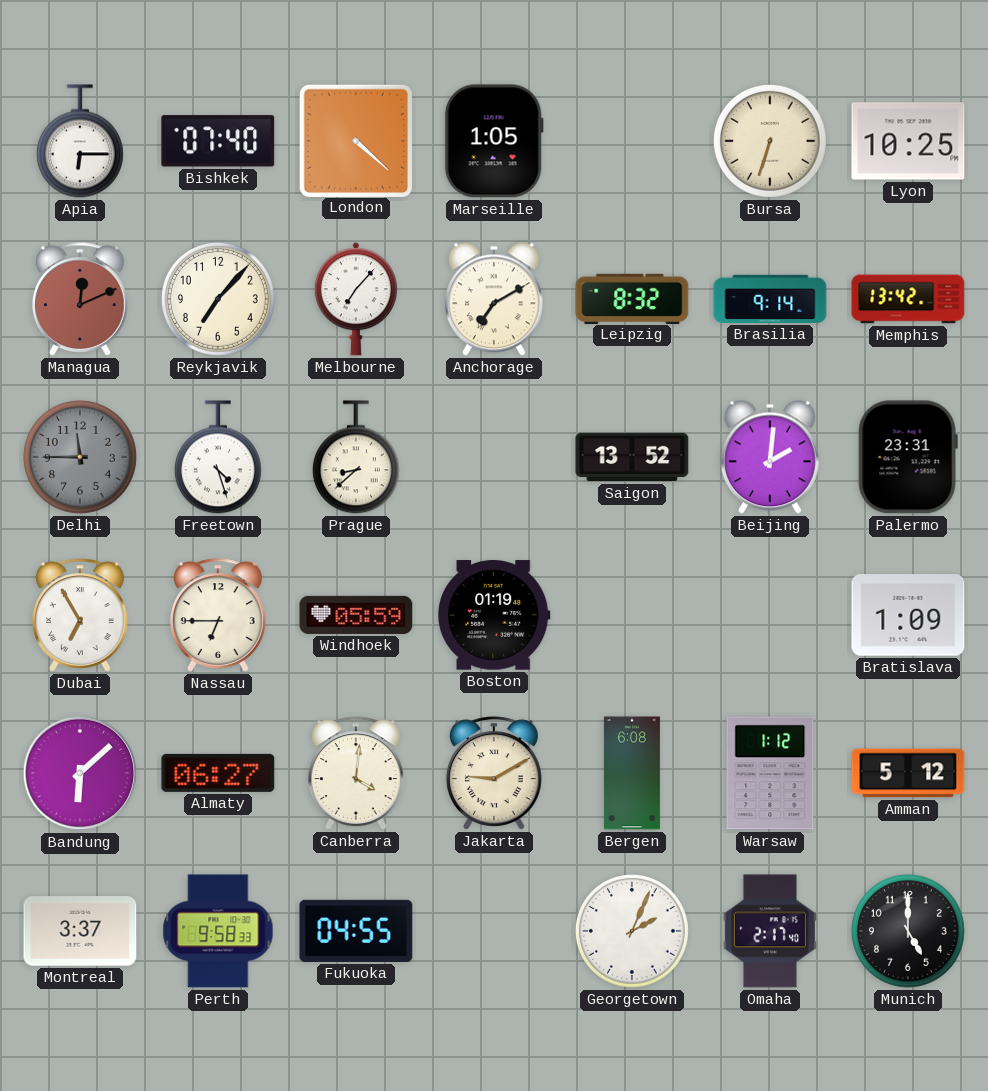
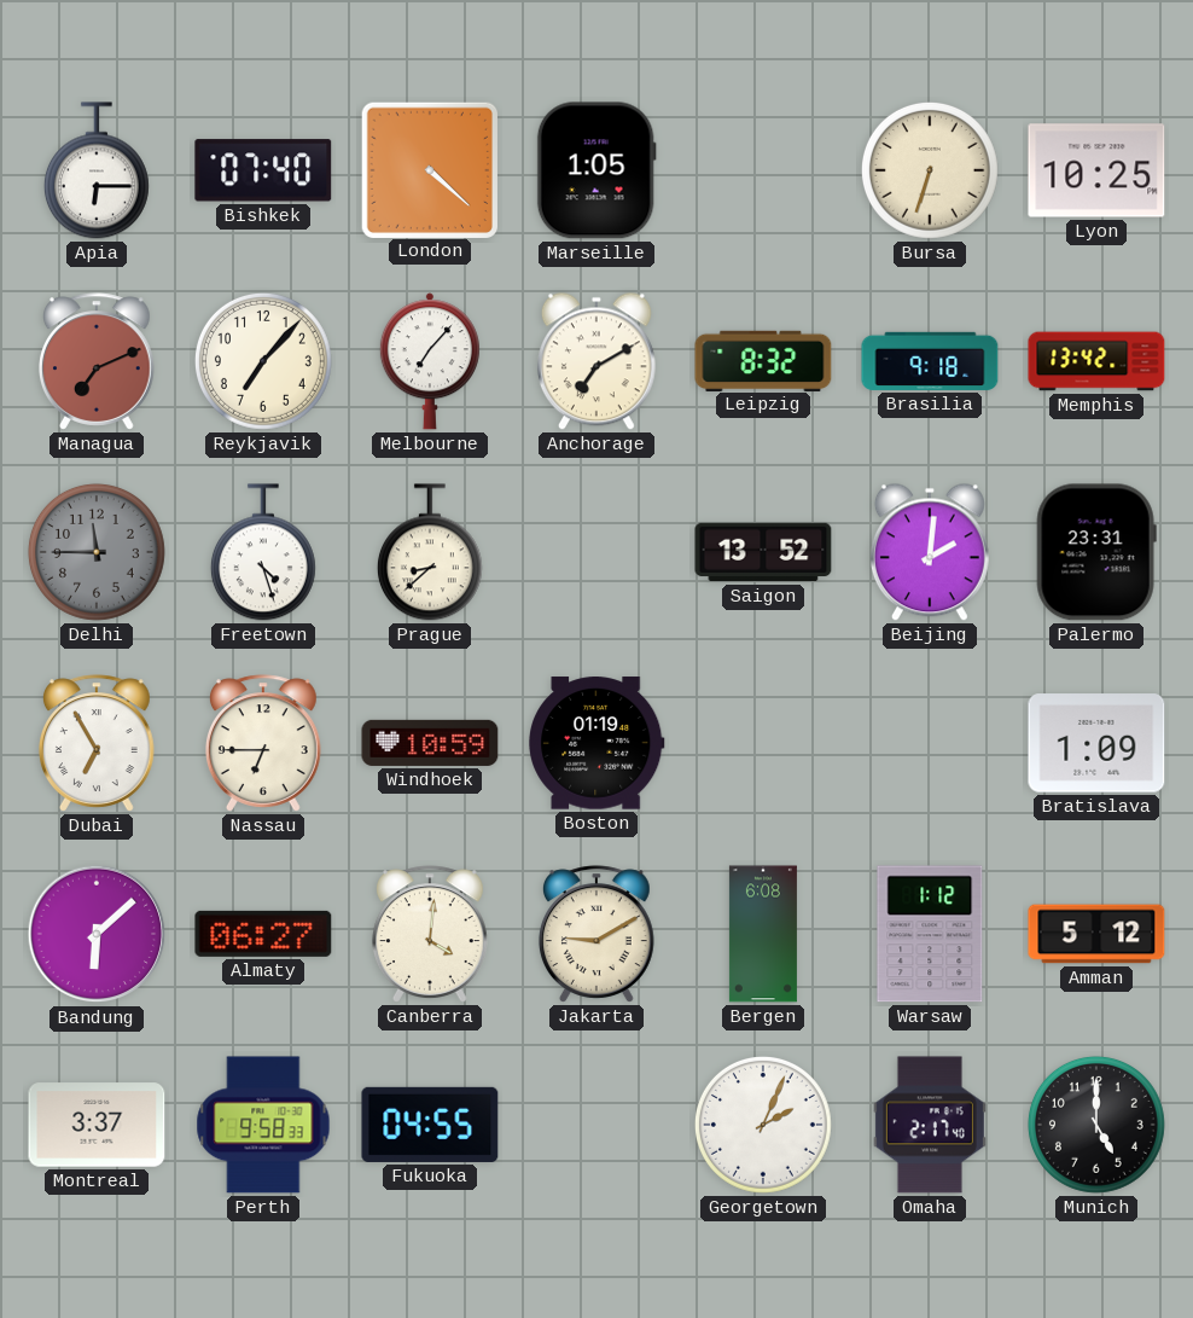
Managua: 12:11 -> 7:11 (97, 361)
Brasilia: 9:14 -> 9:18 (930, 361)
Windhoek: 05:59 -> 10:59 (430, 743)
